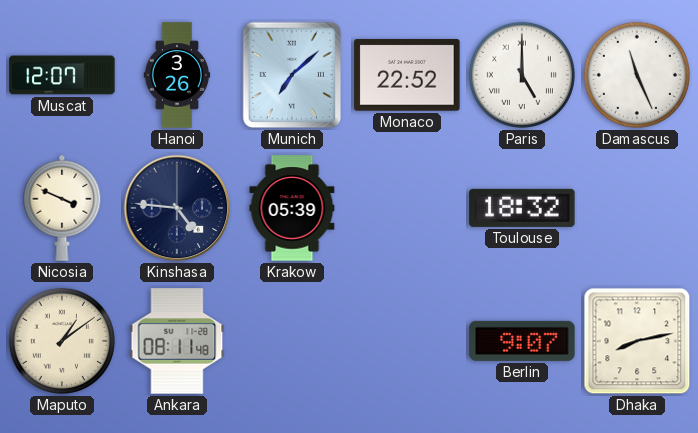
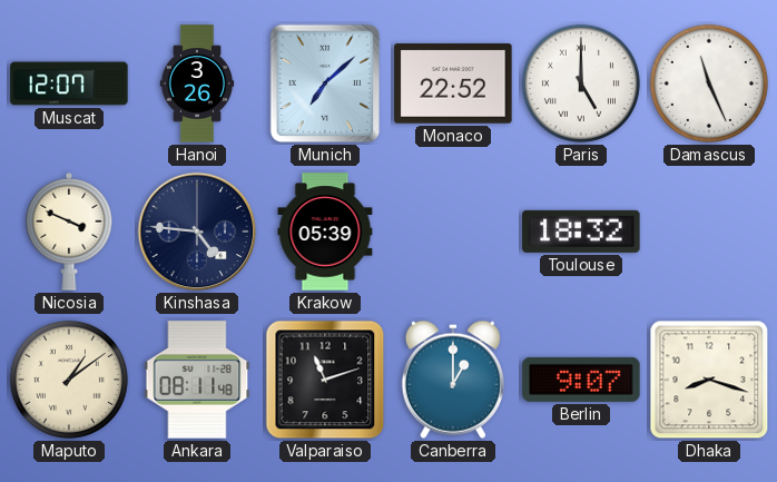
Valparaiso: none -> 11:12 (325, 380)
Canberra: none -> 1:00 (453, 380)
Dhaka: 8:13 -> 8:18 (709, 380)
